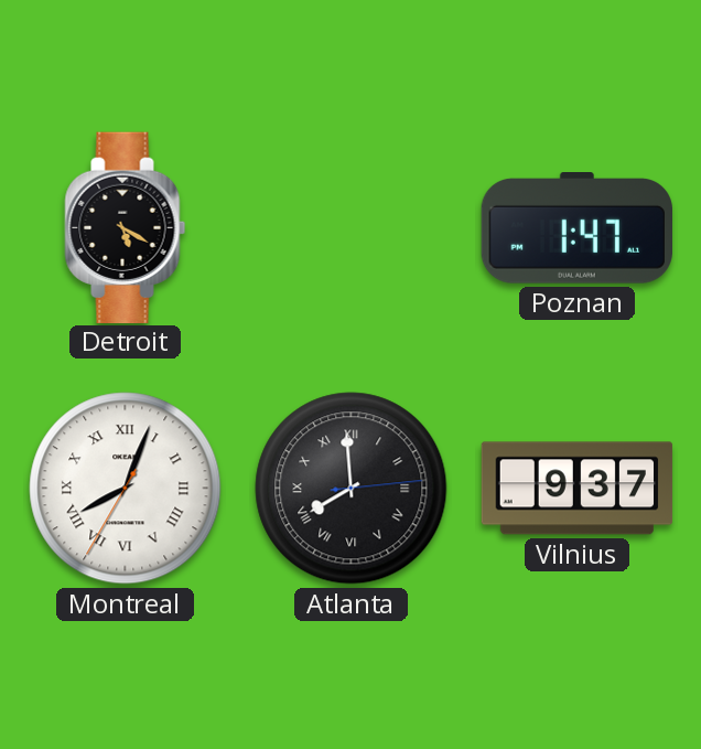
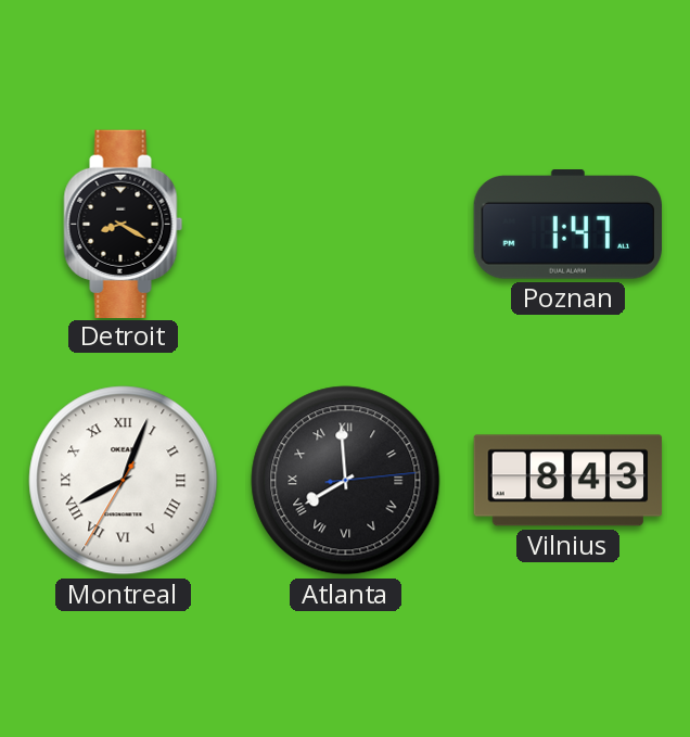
Detroit: 5:20 -> 8:20 (124, 224)
Vilnius: 9:37 -> 8:43 (568, 481)
